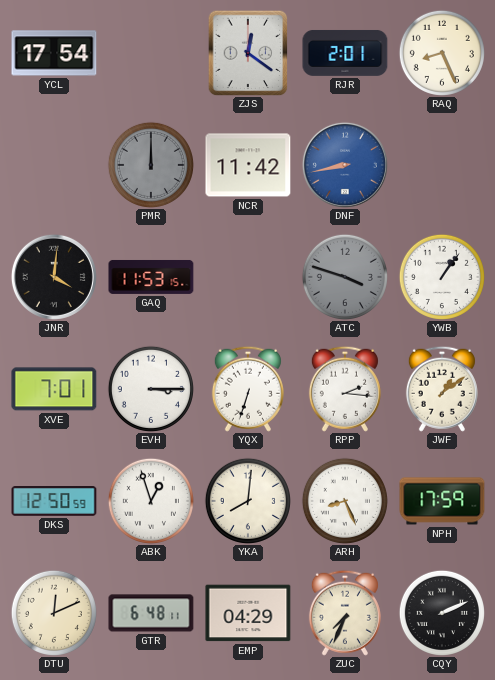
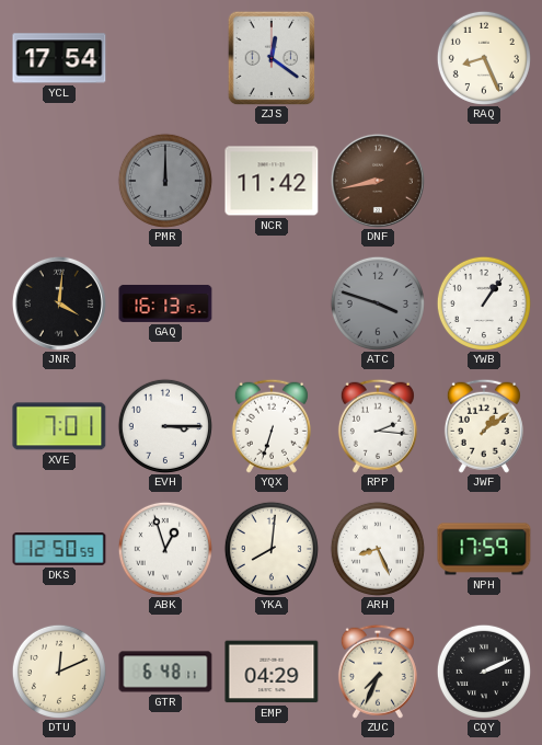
RJR: 2:01 -> none (345, 53)
DNF dial: blue -> brown (378, 181)
GAQ: 11:53 -> 16:13 (165, 303)
